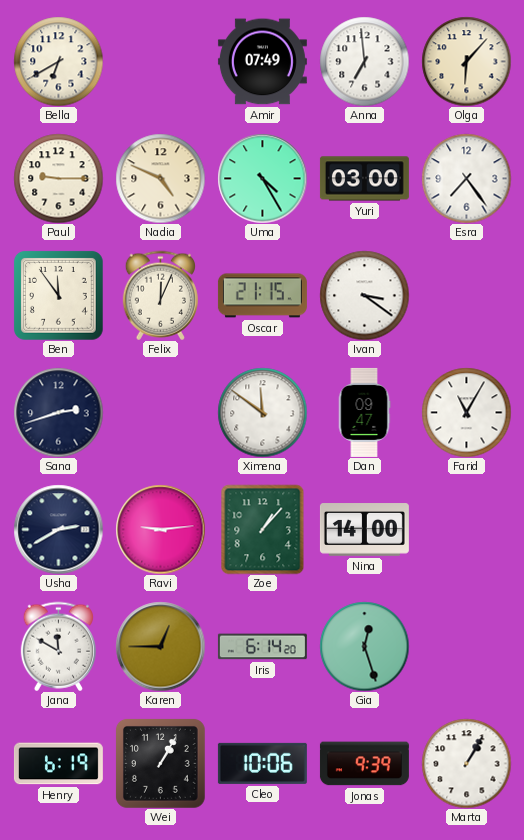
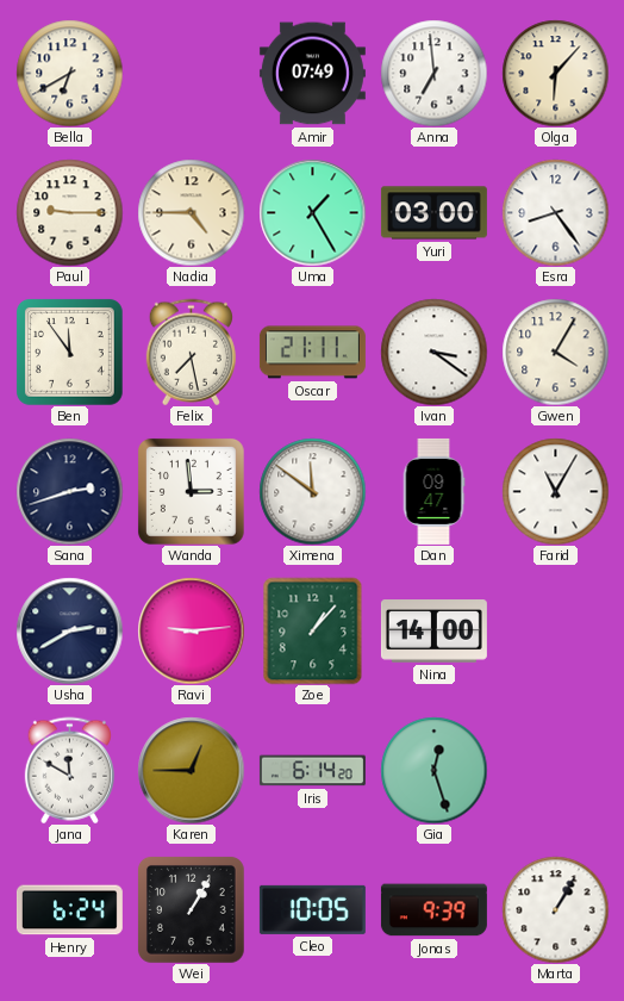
Nadia: 4:49 -> 4:45 (191, 212)
Uma: 4:25 -> 1:25 (312, 212)
Esra: 7:24 -> 8:24 (555, 212)
Felix: 12:04 -> 7:28 (191, 352)
Oscar: 21:15 -> 21:11 (312, 353)
Gwen: none -> 4:05 (555, 352)
Wanda: none -> 2:59 (191, 491)
Henry: 6:19 -> 6:24 (69, 910)
Cleo: 10:06 -> 10:05 (312, 909)
